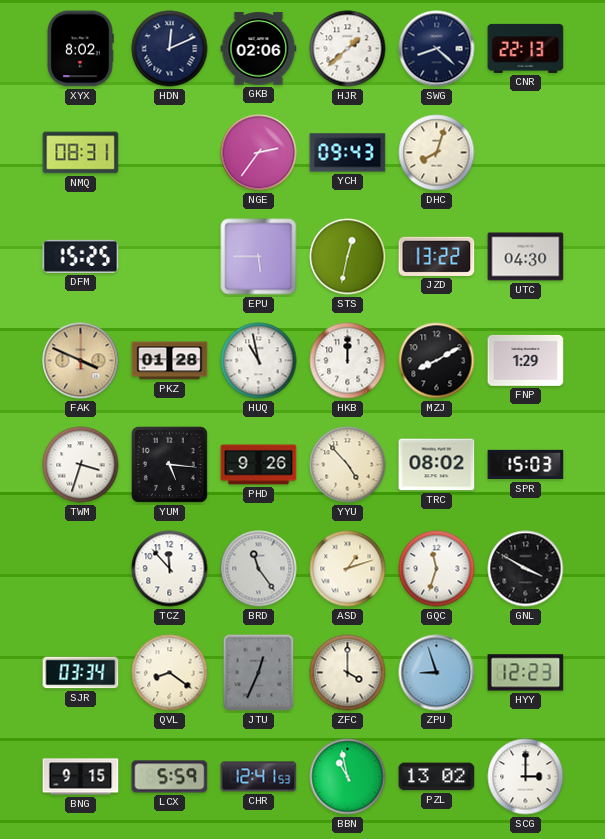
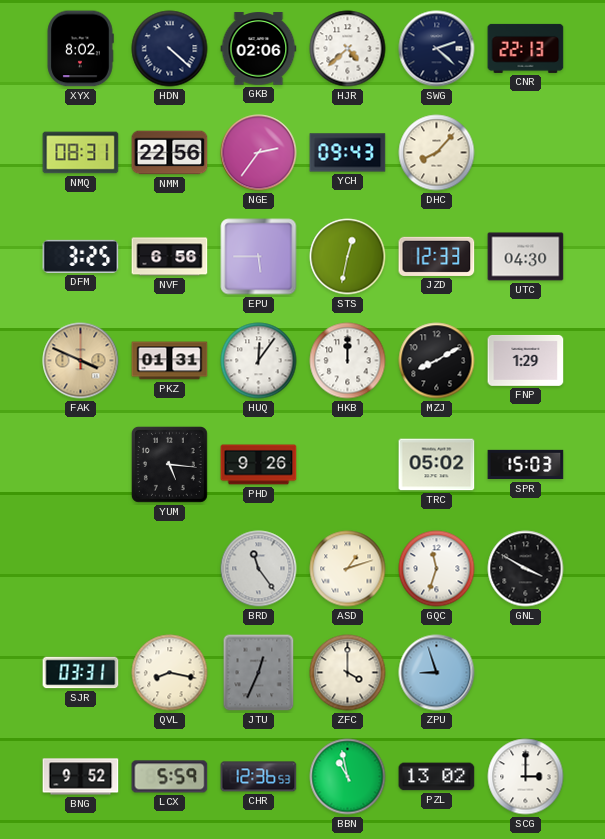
HDN: 12:11 -> 4:22 (170, 49)
HJR: 1:38 -> 4:38 (348, 49)
SWG: 8:22 -> 2:22 (437, 49)
NMM: none -> 22:56 (170, 153)
DHC: 8:03 -> 8:07 (437, 153)
DFM: 15:25 -> 3:25 (81, 256)
NVF: none -> 6:56 (170, 257)
JZD: 13:22 -> 12:33 (437, 256)
PKZ: 01:28 -> 01:31 (170, 361)
HUQ: 10:58 -> 12:06 (259, 361)
TWM: 3:33 -> none (81, 465)
YYU: 4:53 -> none (348, 465)
TRC: 08:02 -> 05:02 (437, 465)
TCZ: 11:53 -> none (170, 569)
SJR: 03:34 -> 03:31 (81, 673)
QVL: 8:21 -> 8:17 (170, 673)
HYY: 12:23 -> none (526, 673)
BNG: 9:15 -> 9:52 (81, 777)
CHR: 12:41 -> 12:36 (259, 777)
